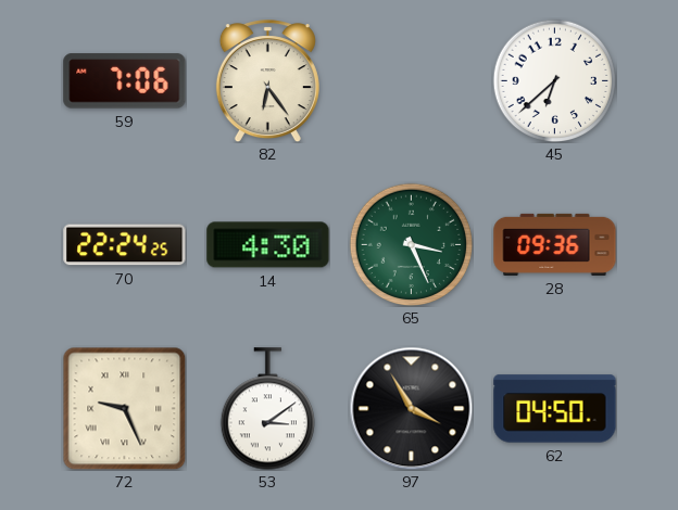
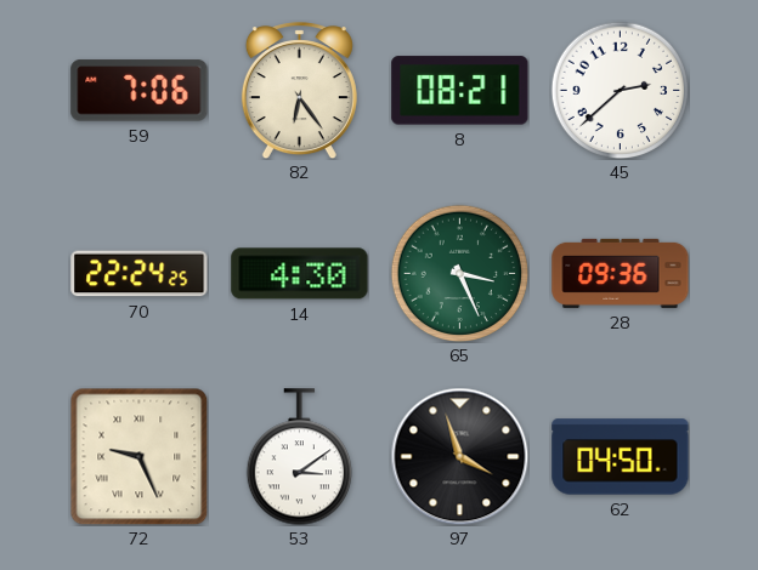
8: none -> 08:21 (460, 91)
45: 6:38 -> 2:38 (620, 90)
97: 3:55 -> 3:57 (459, 456)
